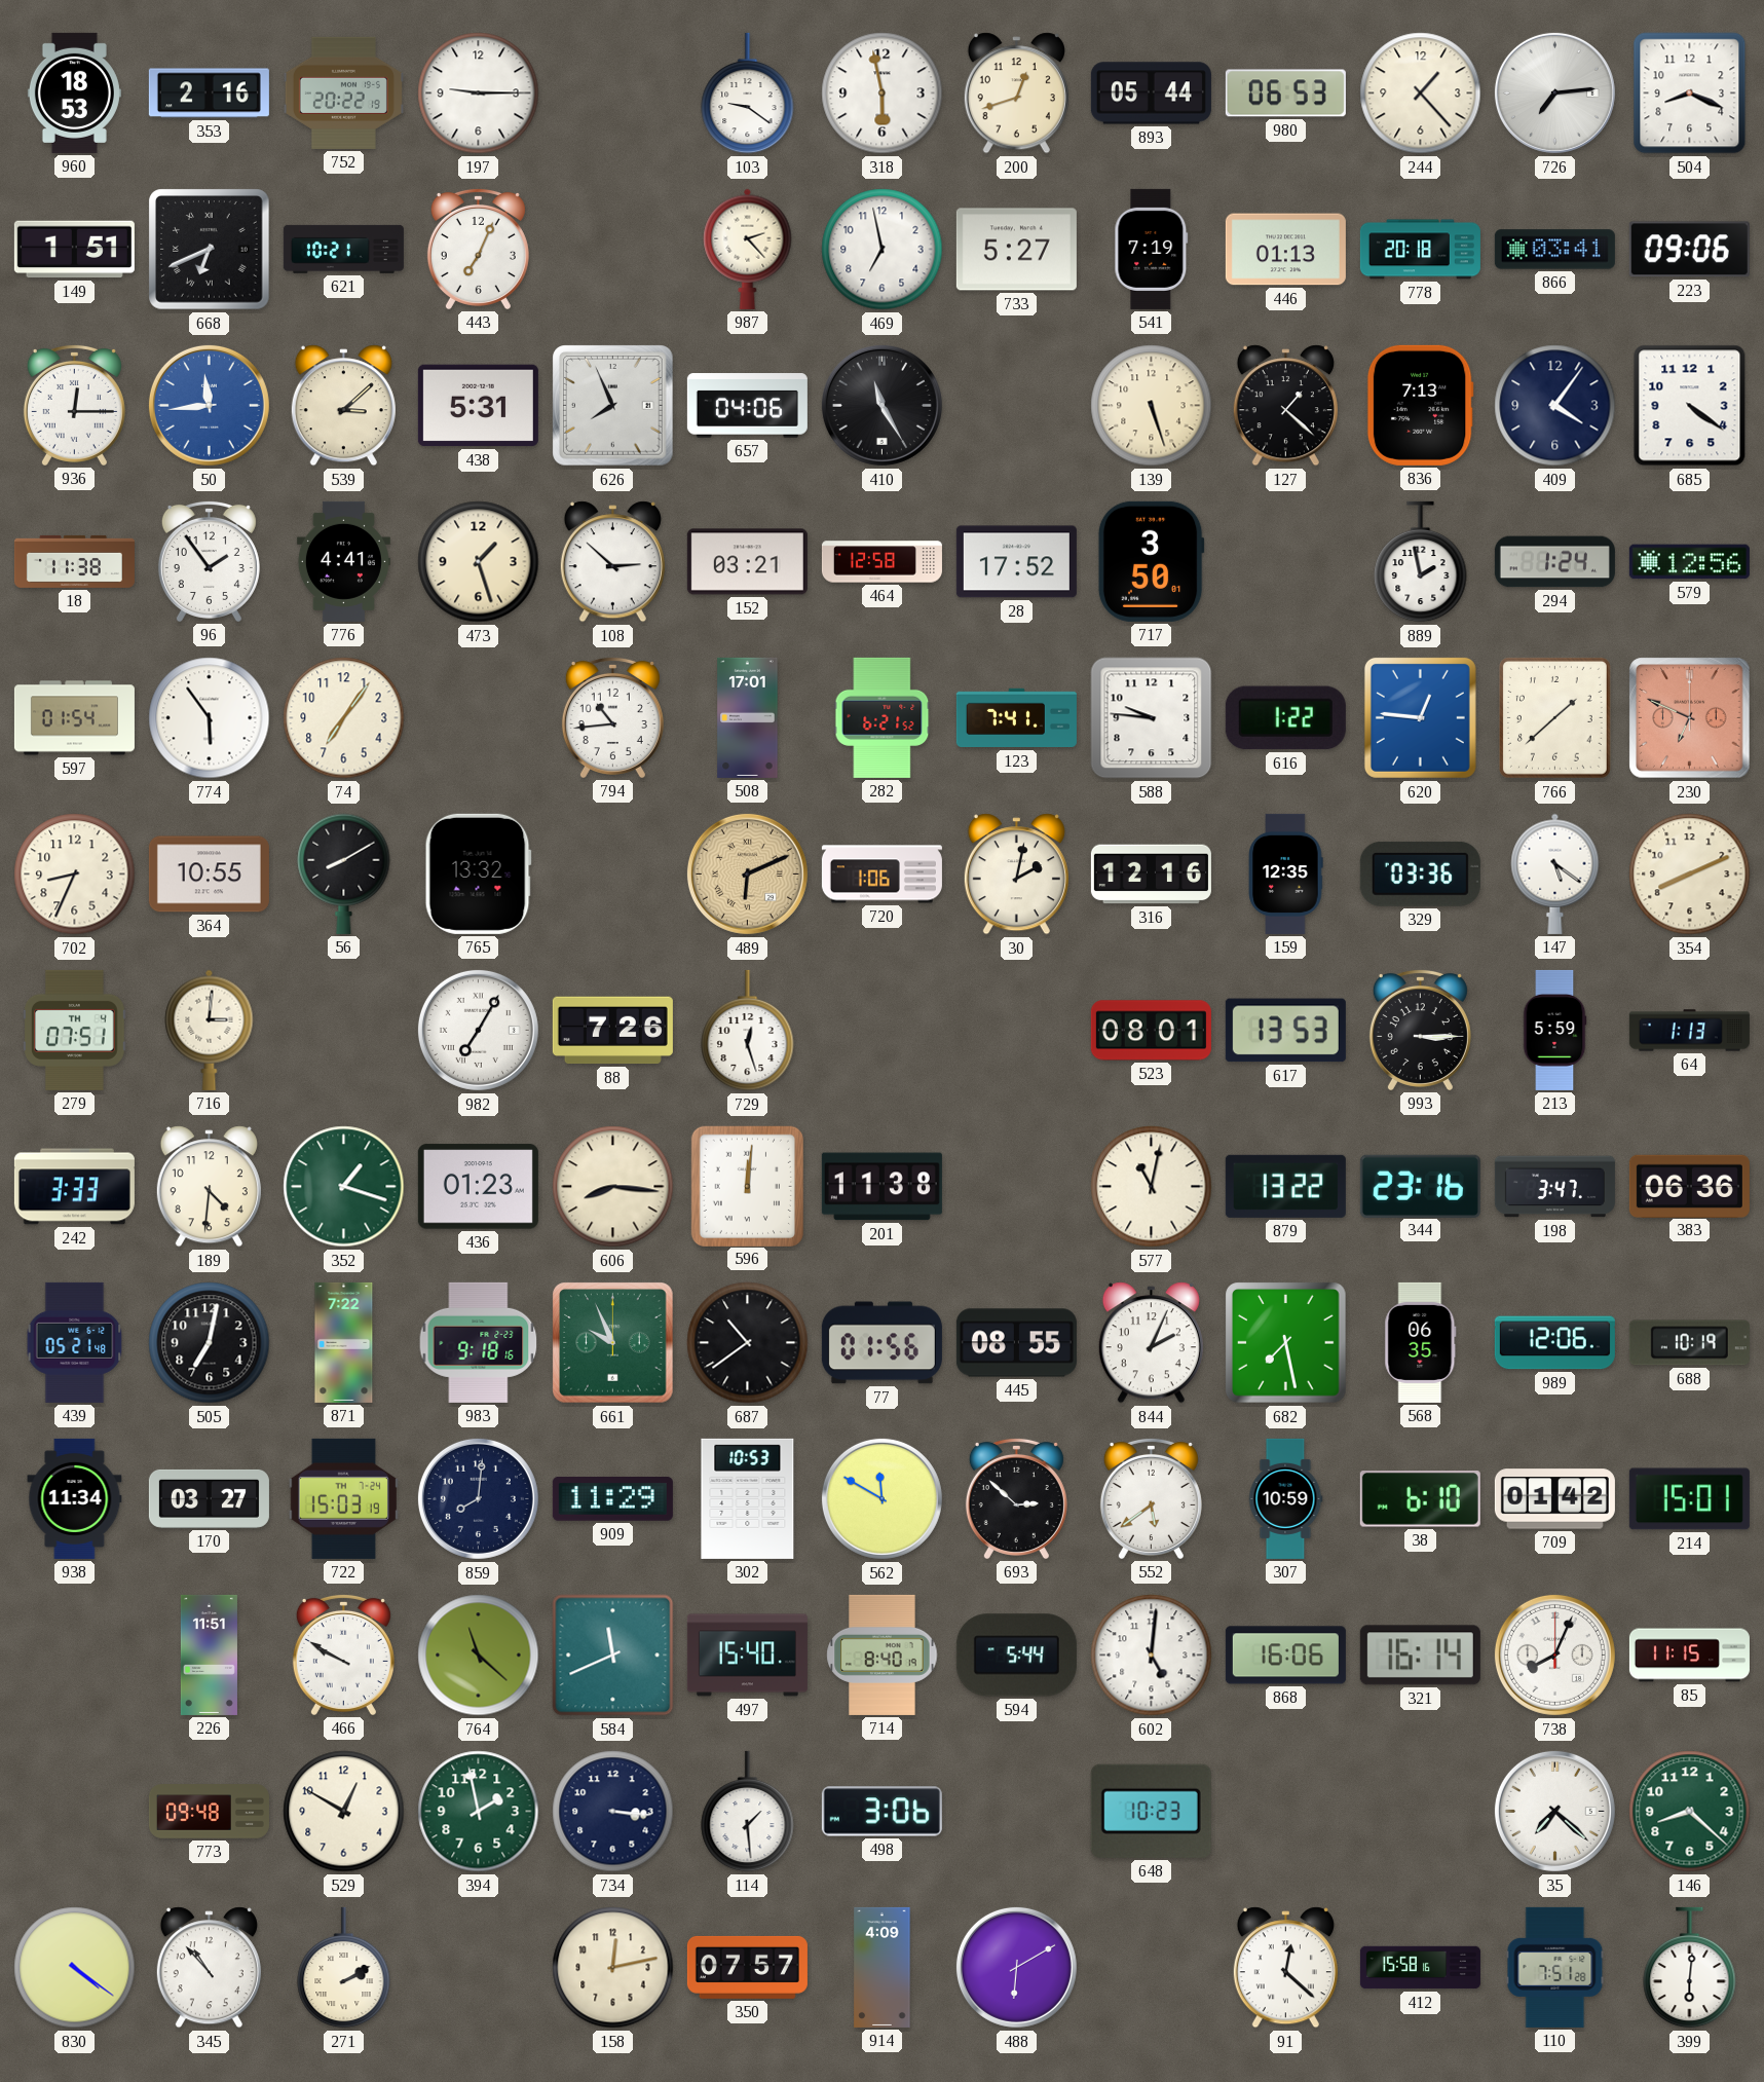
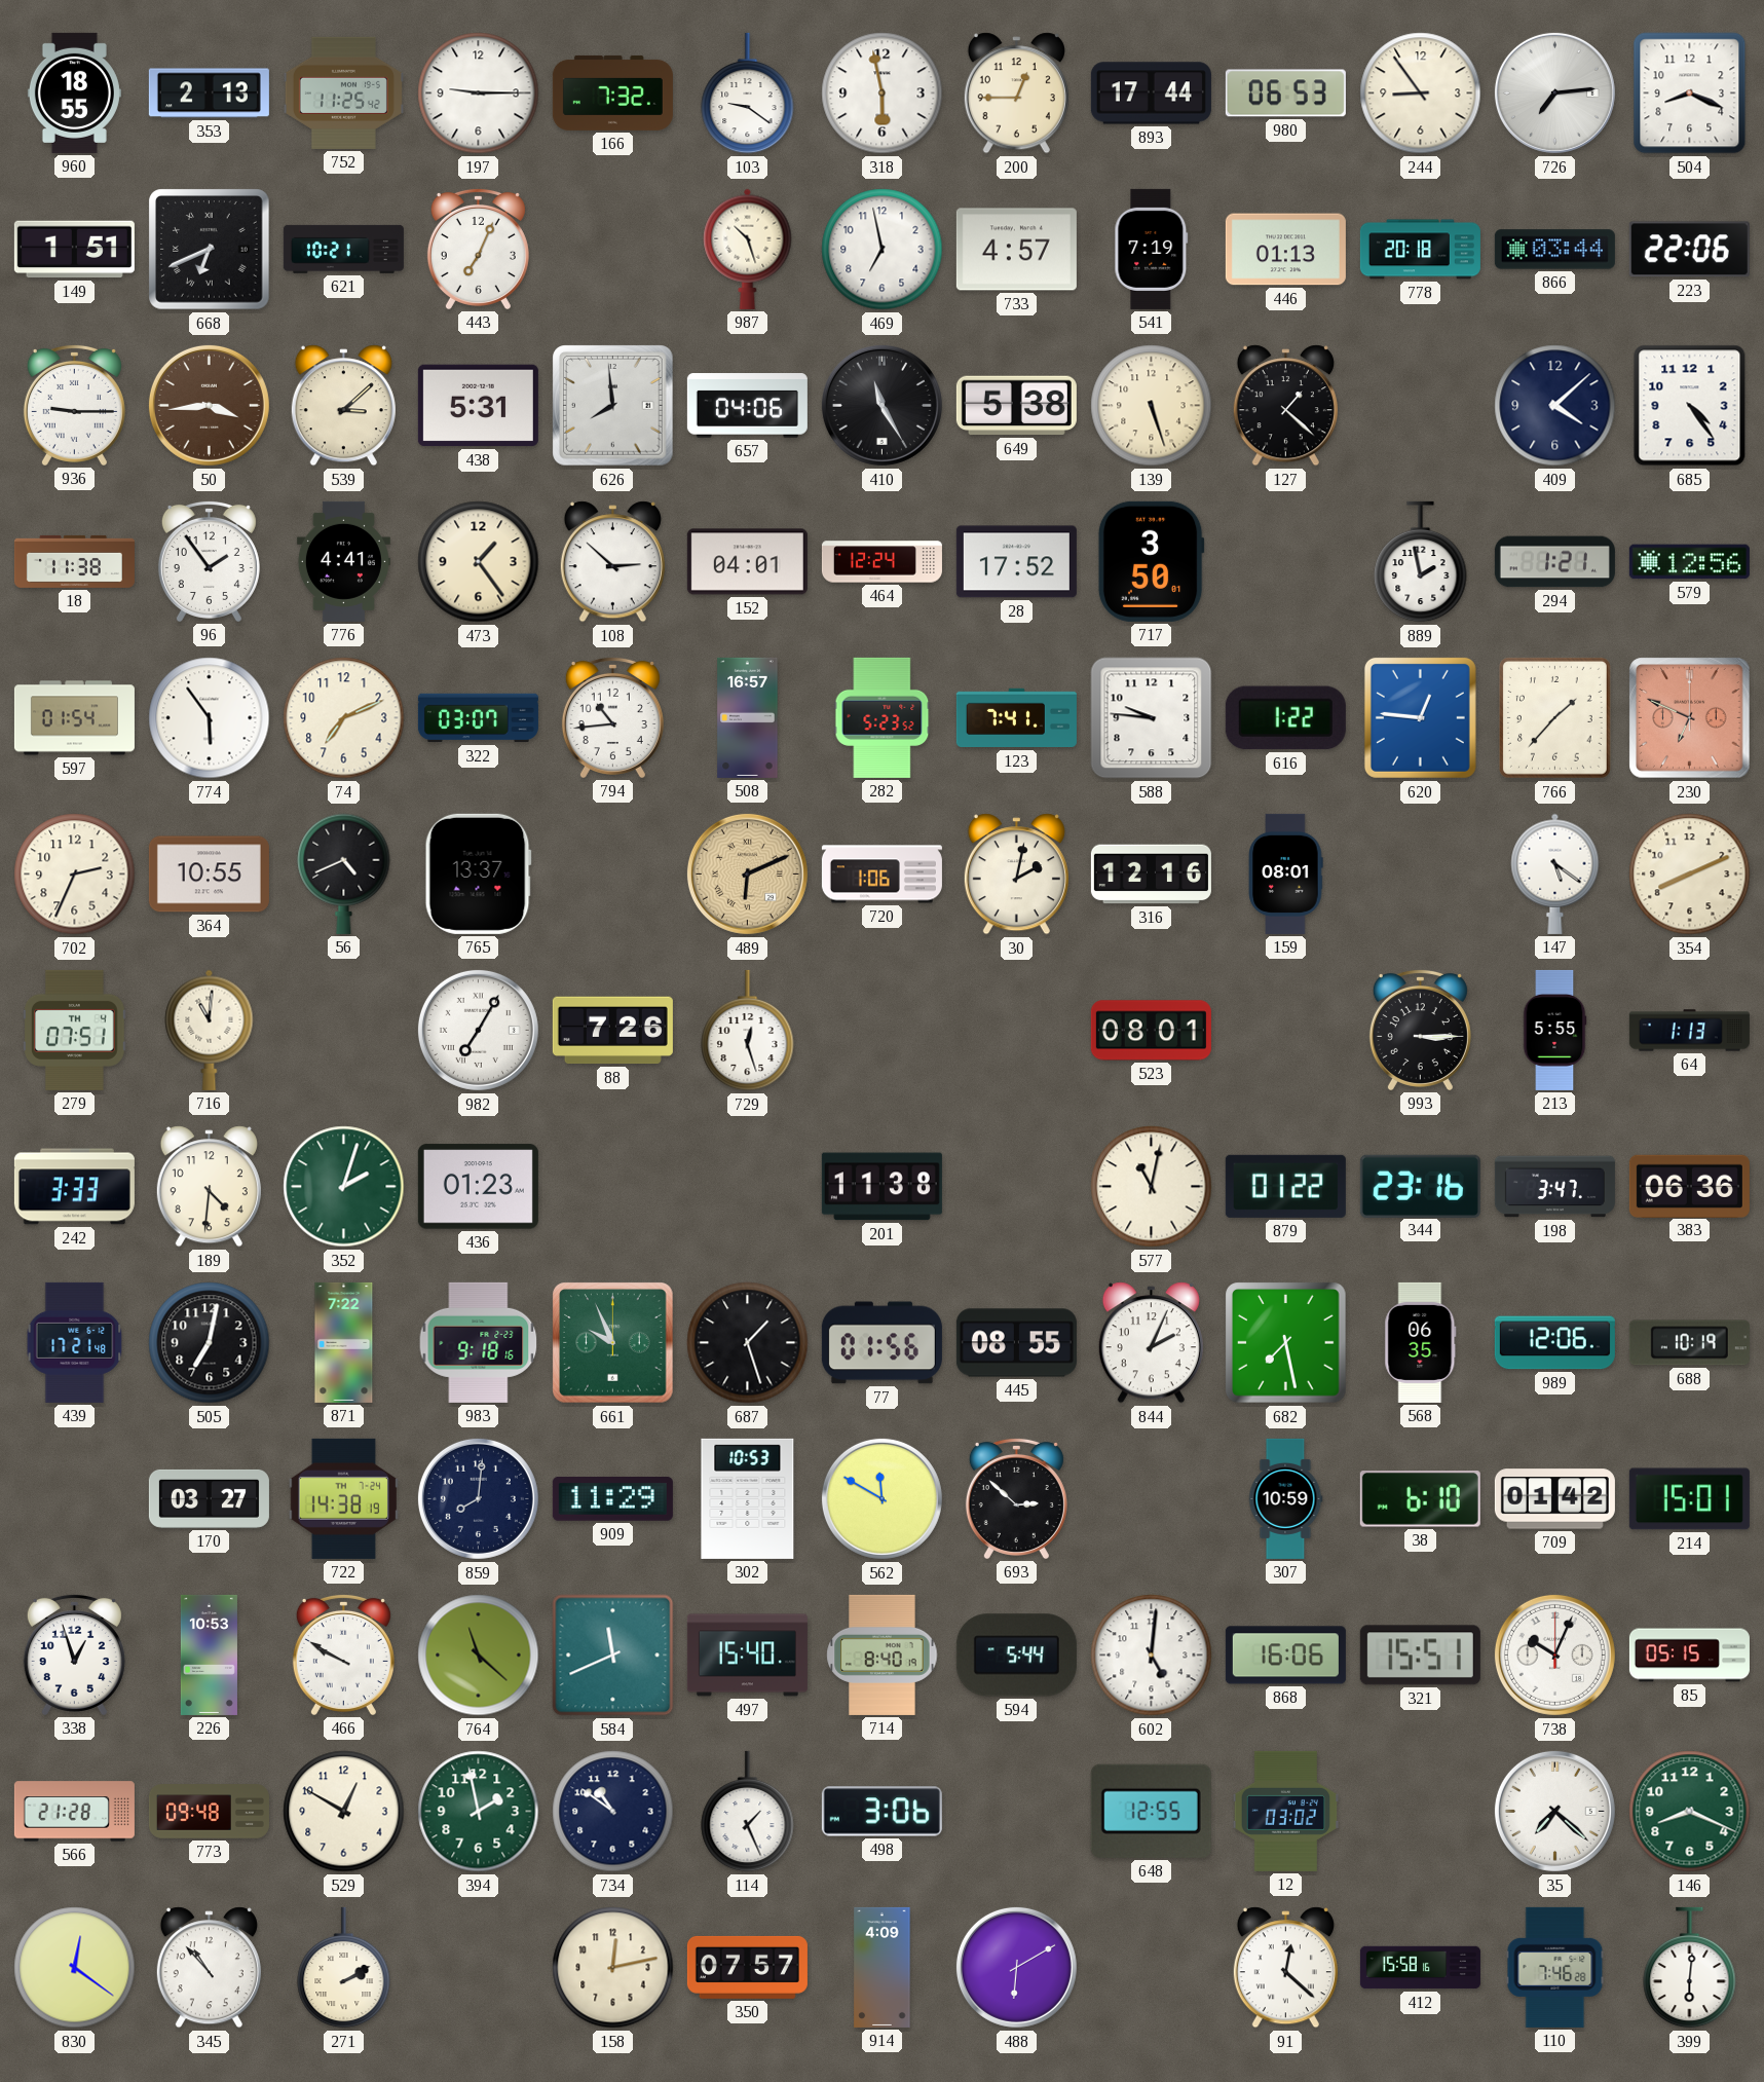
960: 18:53 -> 18:55 (74, 92)
353: 2:16 -> 2:13 (209, 94)
752: 20:22 -> 11:25 (343, 92)
166: none -> 7:32 (612, 92)
200: 12:42 -> 12:45 (1016, 94)
893: 05:44 -> 17:44 (1151, 94)
244: 1:23 -> 8:54 (1421, 94)
987: 2:23 -> 10:27 (748, 249)
733: 5:27 -> 4:57 (1016, 250)
866: 03:41 -> 03:44 (1554, 250)
223: 09:06 -> 22:06 (1689, 250)
936: 12:15 -> 9:15 (74, 405)
50: 11:44 -> 3:44 (209, 405)
50 dial: blue -> brown (209, 405)
626: 7:56 -> 7:59 (613, 406)
649: none -> 5:38 (1016, 406)
836: 7:13 -> none (1420, 405)
409: 4:06 -> 4:08 (1555, 406)
685: 4:21 -> 4:24 (1690, 406)
473: 1:27 -> 1:24 (479, 562)
152: 03:21 -> 04:01 (747, 562)
464: 12:58 -> 12:24 (881, 562)
294: 1:24 -> 1:21 (1554, 562)
74: 7:06 -> 7:11 (344, 718)
322: none -> 03:07 (478, 718)
508: 17:01 -> 16:57 (748, 717)
282: 6:21 -> 5:23 (883, 717)
766: 1:38 -> 1:37 (1554, 717)
702: 8:34 -> 2:34 (75, 875)
56: 8:10 -> 4:41 (344, 873)
765: 13:32 -> 13:37 (478, 873)
159: 12:35 -> 08:01 (1286, 873)
329: 03:36 -> none (1420, 873)
716: 3:01 -> 11:01 (210, 1030)
617: 13:53 -> none (1285, 1031)
213: 5:59 -> 5:55 (1554, 1030)
352: 1:18 -> 2:03 (344, 1187)
606: 8:16 -> none (613, 1187)
596: 12:01 -> none (747, 1186)
879: 13:22 -> 01:22 (1285, 1186)
439: 05:21 -> 17:21 (75, 1342)
687: 10:39 -> 1:27 (748, 1343)
938: 11:34 -> none (75, 1498)
722: 15:03 -> 14:38 (343, 1498)
552: 5:39 -> none (1151, 1498)
338: none -> 12:57 (74, 1655)
226: 11:51 -> 10:53 (209, 1655)
321: 16:14 -> 15:51 (1420, 1656)
738: 8:04 -> 10:04 (1554, 1655)
85: 11:15 -> 05:15 (1689, 1656)
566: none -> 21:28 (74, 1812)
734: 3:16 -> 10:51 (613, 1812)
114: 1:29 -> 1:26 (748, 1812)
648: 10:23 -> 12:55 (1151, 1811)
12: none -> 03:02 (1285, 1811)
146: 8:22 -> 8:19 (1690, 1812)
830: 4:21 -> 12:21 (75, 1968)
110: 7:51 -> 7:46 (1555, 1967)
